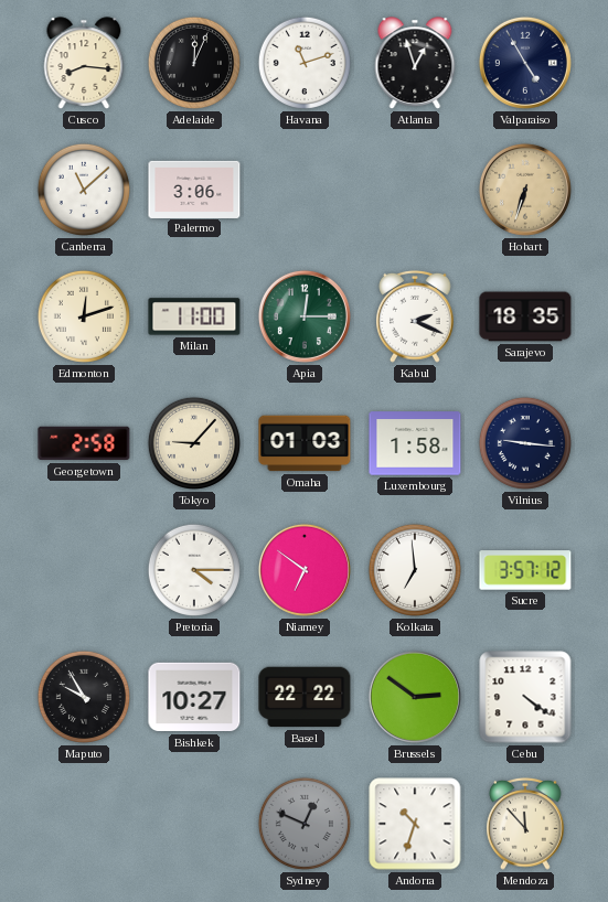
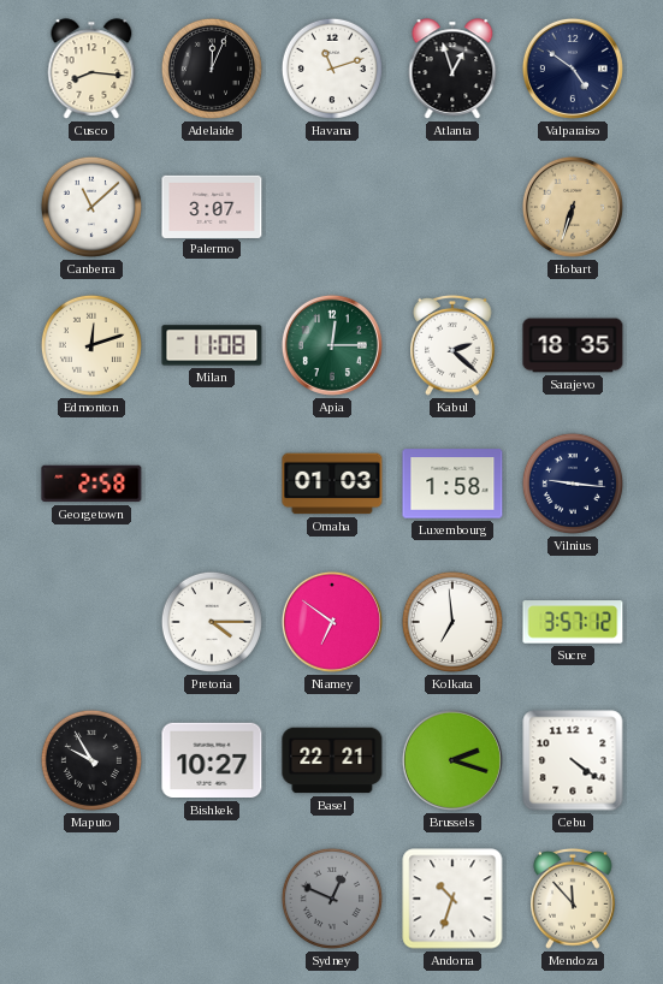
Valparaiso: 4:55 -> 4:51 (573, 69)
Palermo: 3:06 -> 3:07 (212, 206)
Milan: 11:00 -> 11:08 (212, 345)
Kabul: 2:19 -> 2:22 (454, 345)
Tokyo: 9:07 -> none (194, 443)
Basel: 22:22 -> 22:21 (332, 760)
Brussels: 2:51 -> 2:18 (452, 760)
